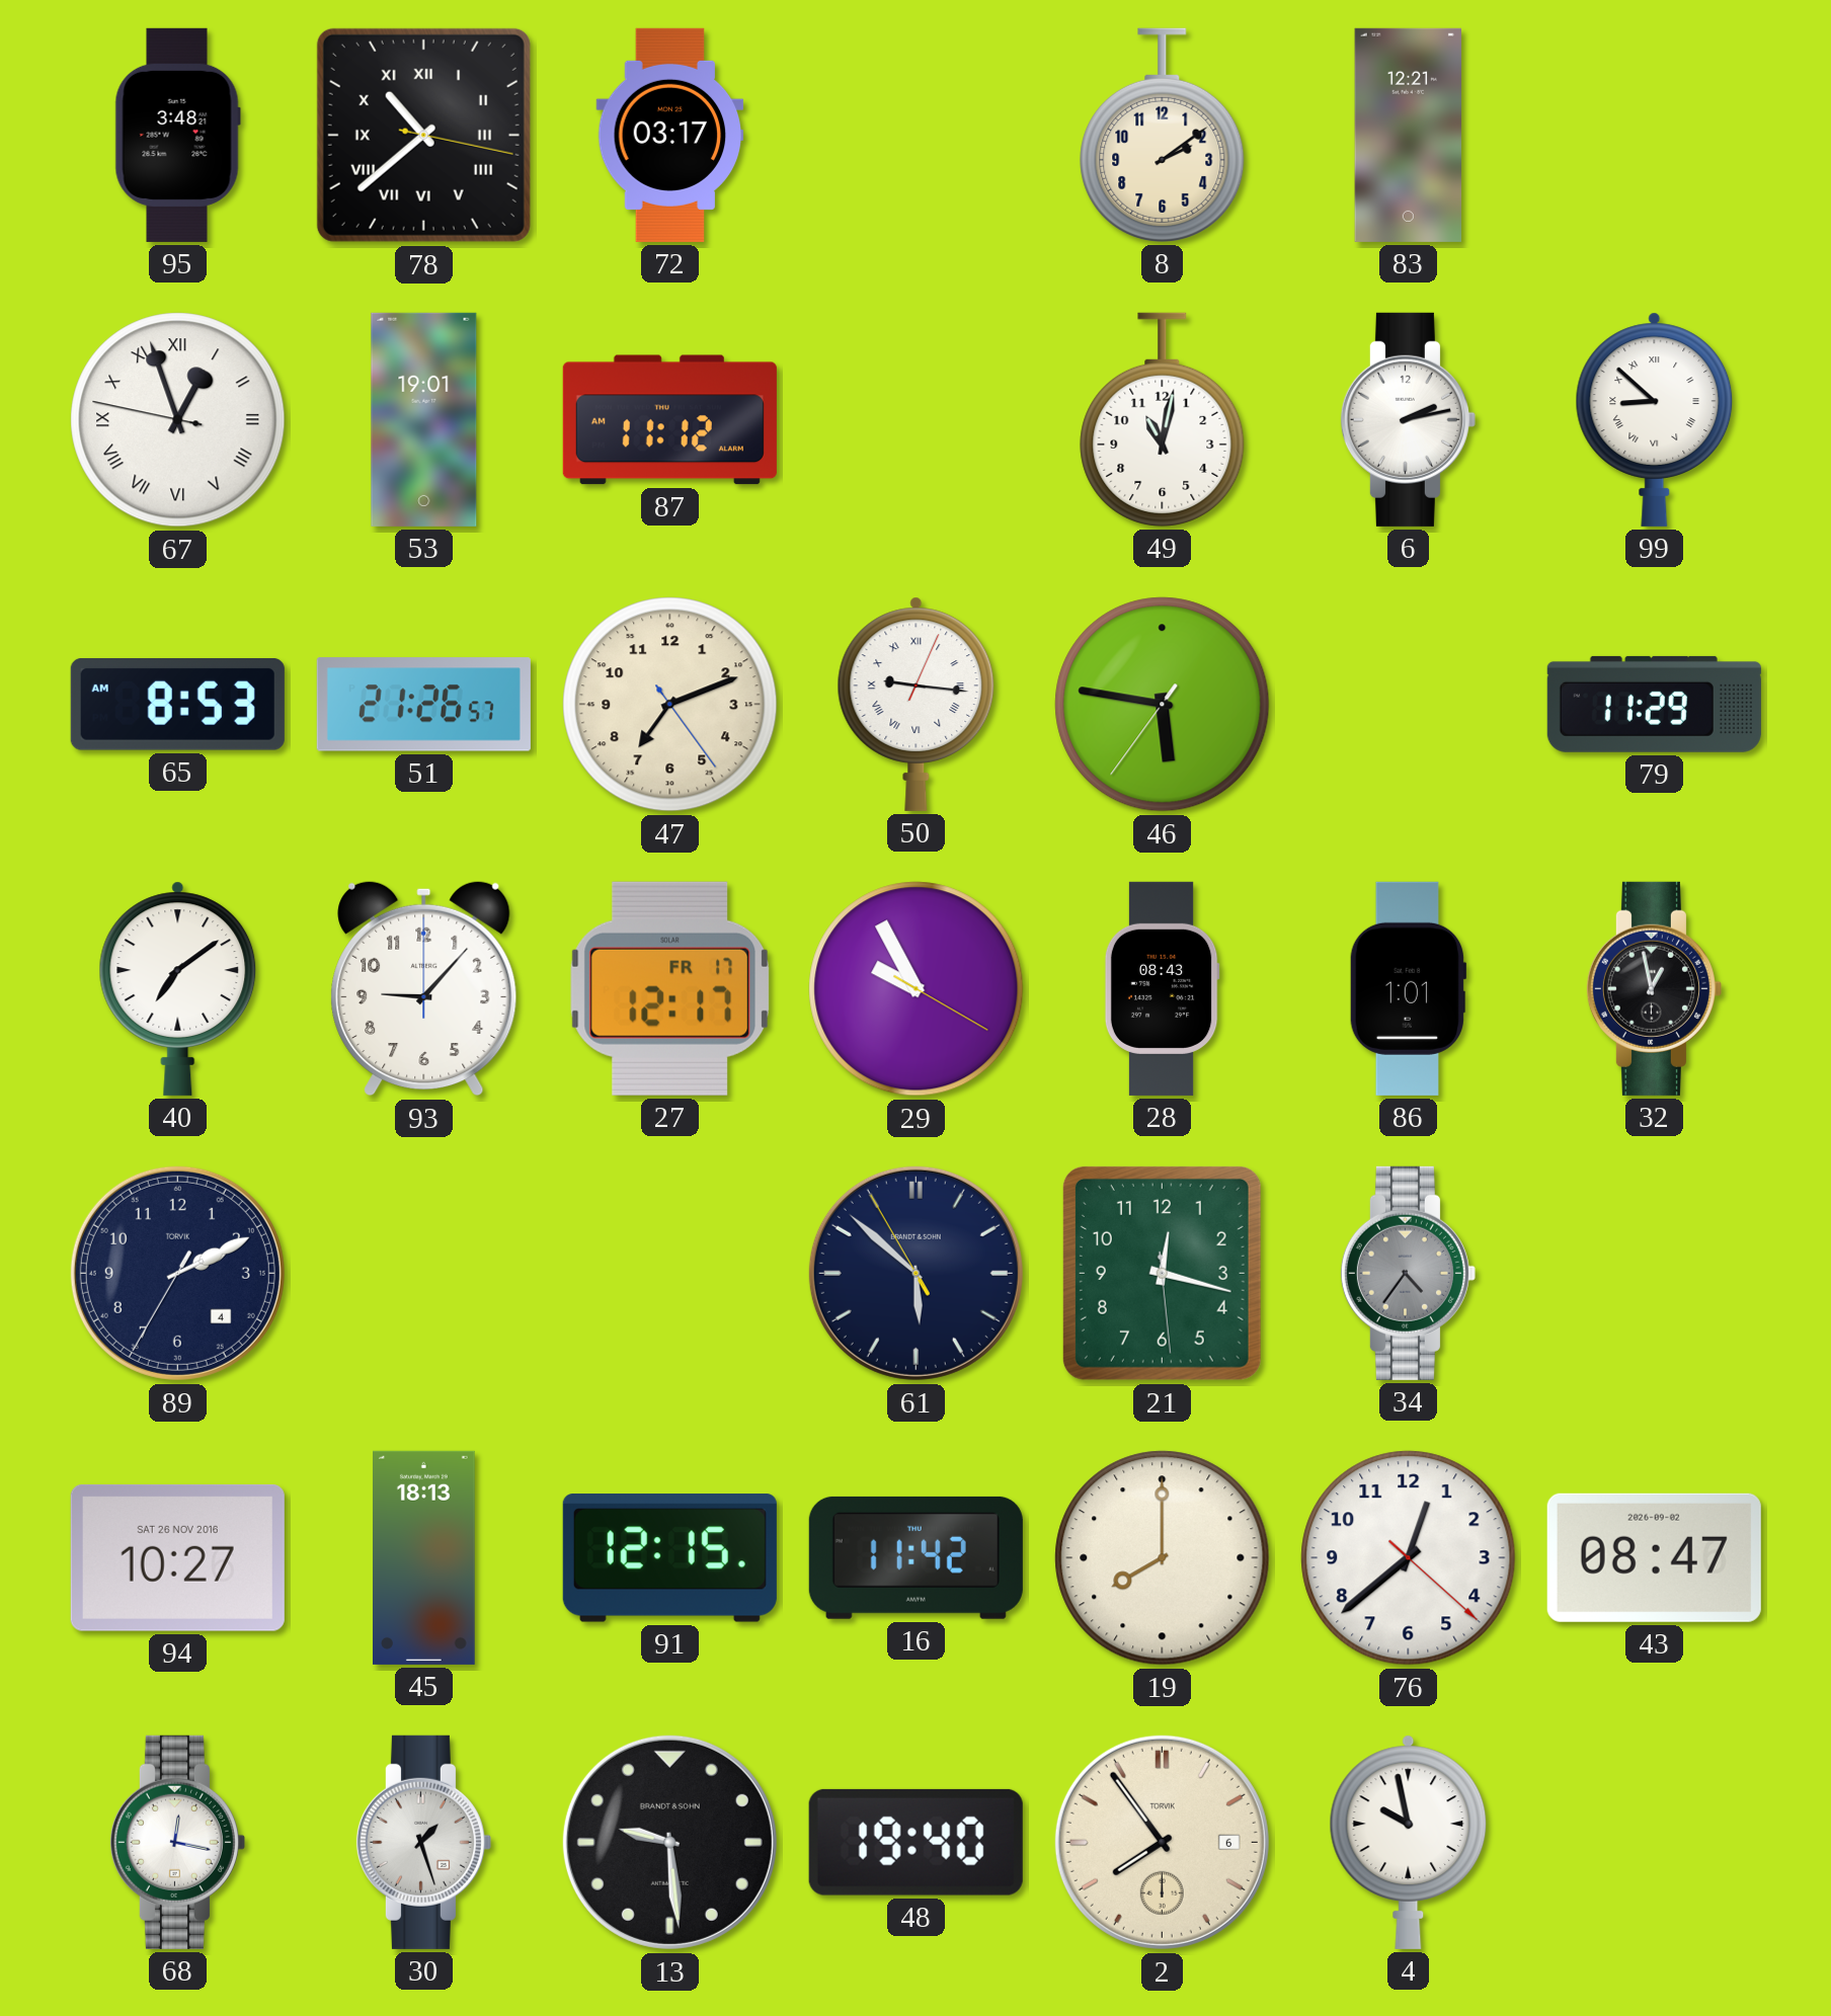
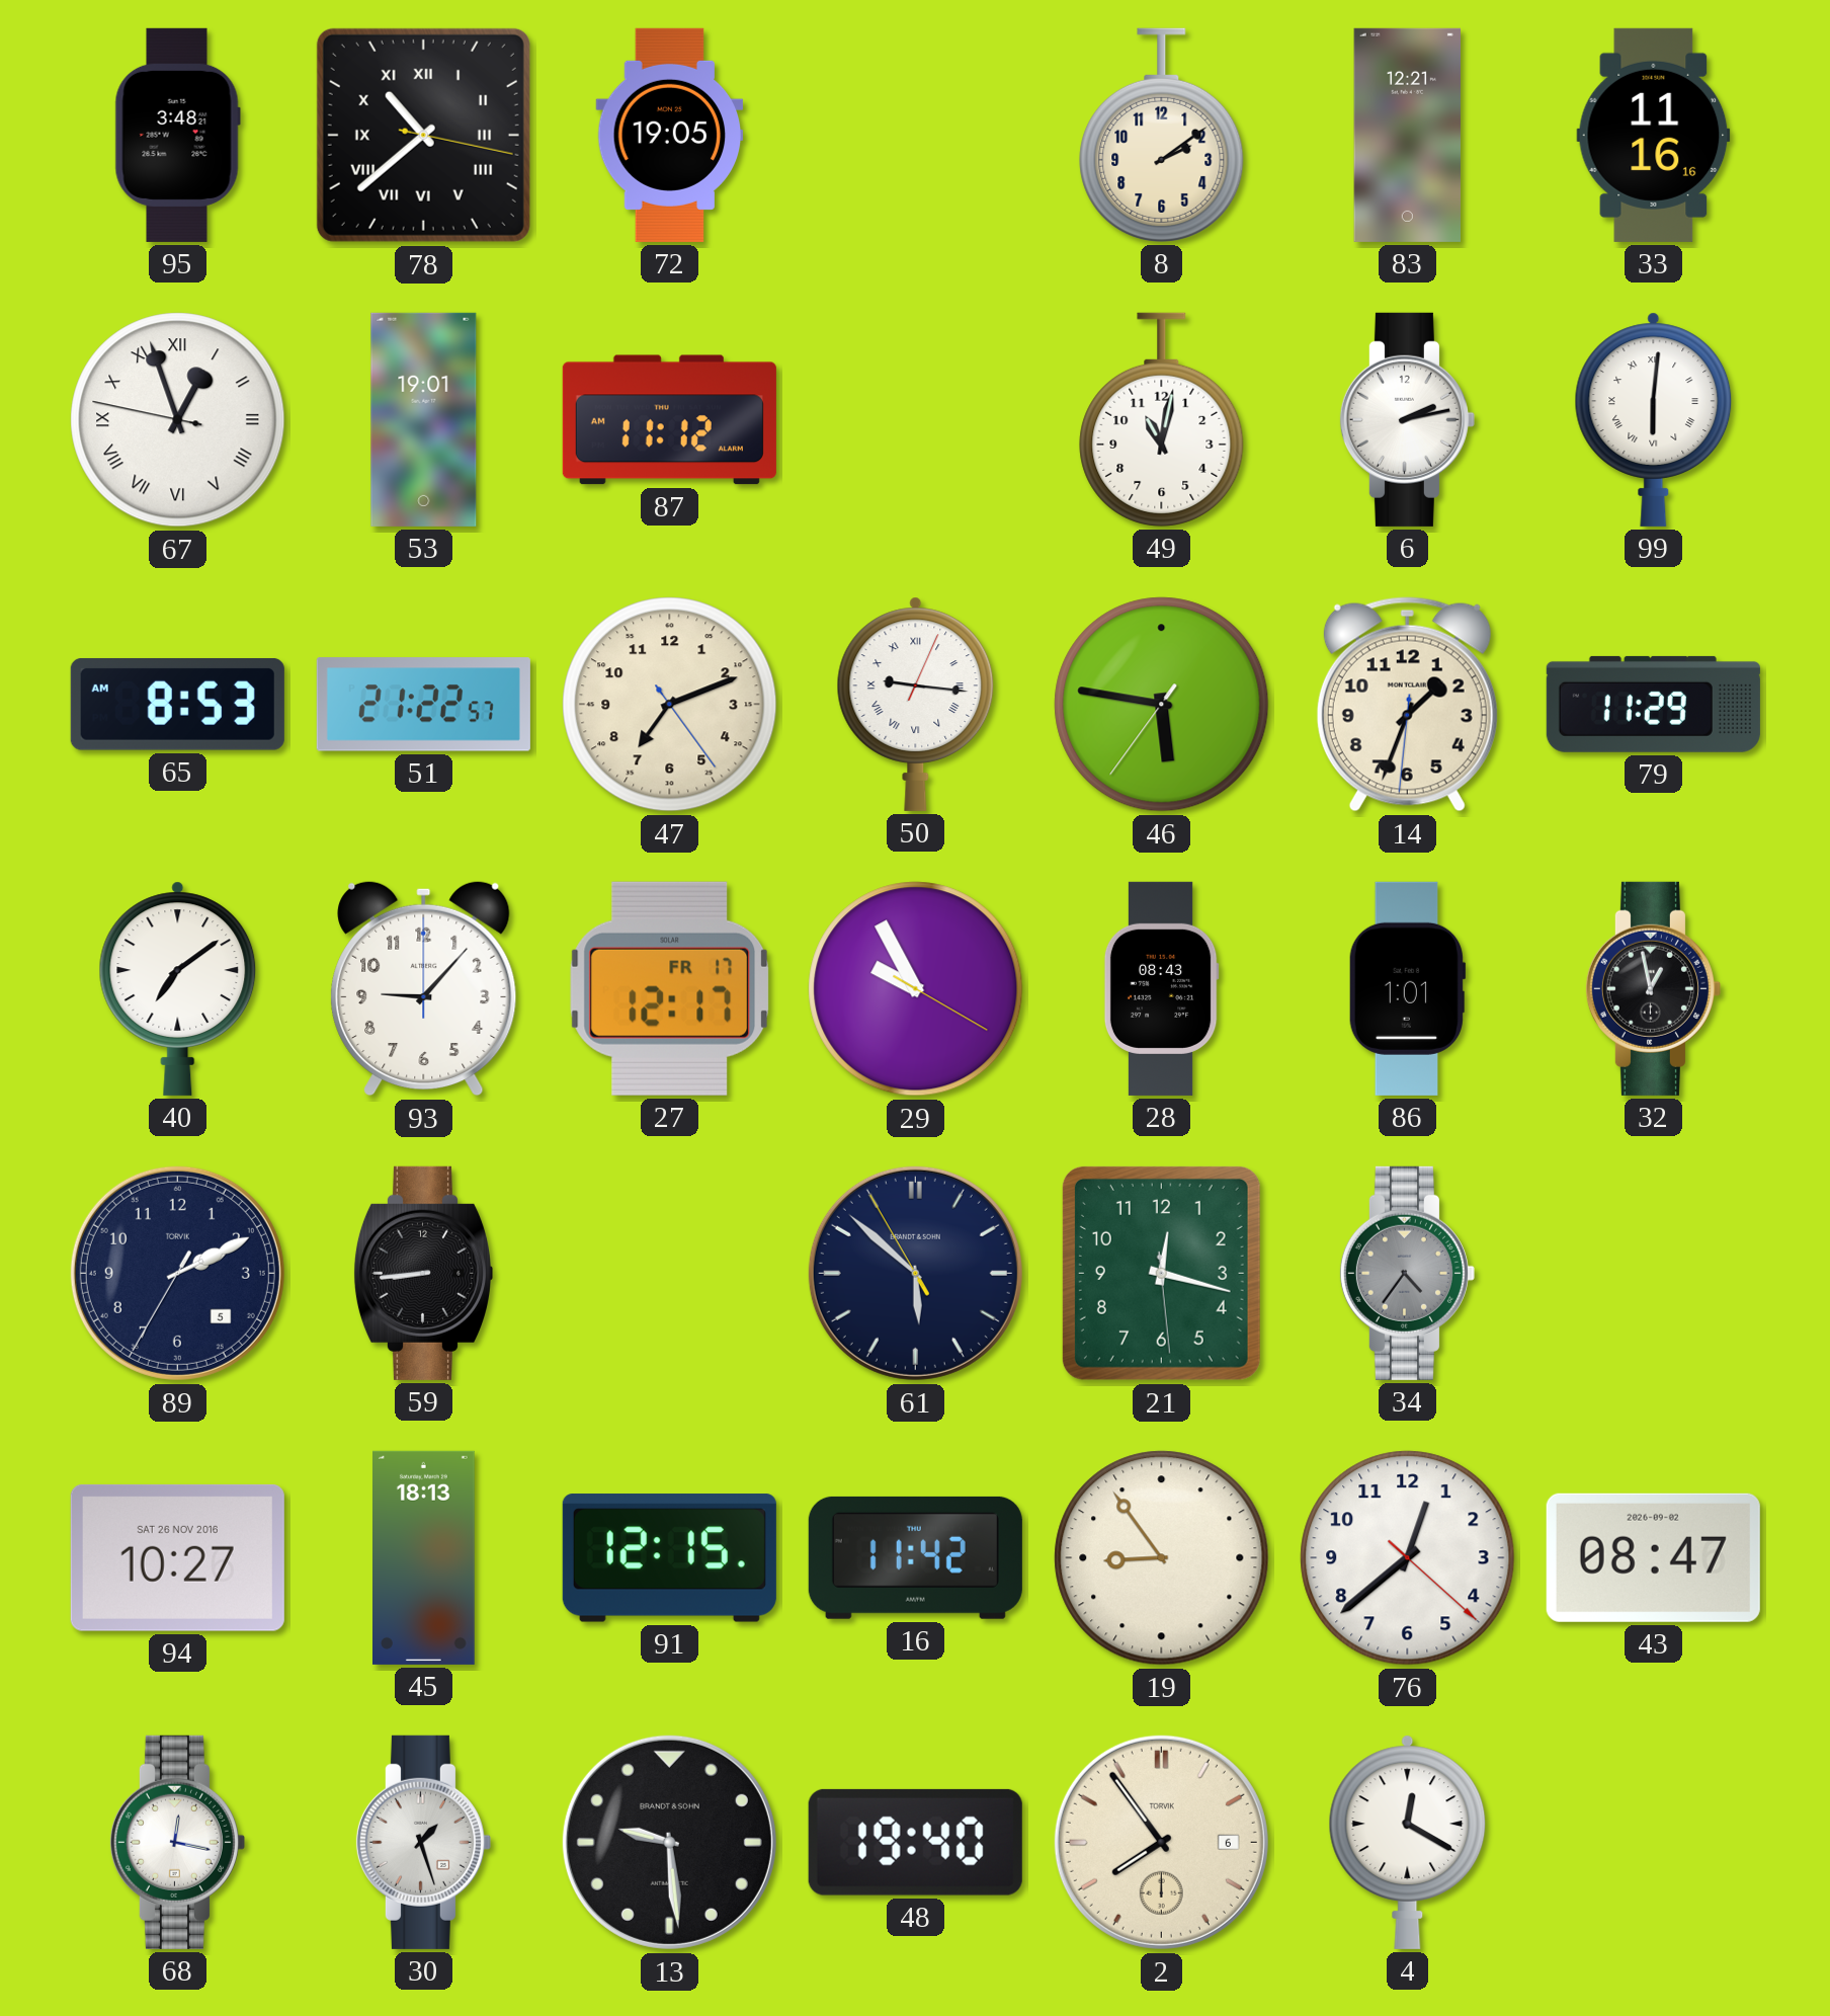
72: 03:17 -> 19:05 (670, 135)
33: none -> 11:16 (1654, 135)
99: 8:52 -> 6:01 (1654, 419)
51: 21:26 -> 21:22 (423, 705)
14: none -> 1:33 (1407, 705)
89 date: 4 -> 5 (177, 1273)
59: none -> 8:44 (422, 1273)
19: 8:00 -> 8:54 (1162, 1558)
4: 9:58 -> 12:20 (1408, 1842)
